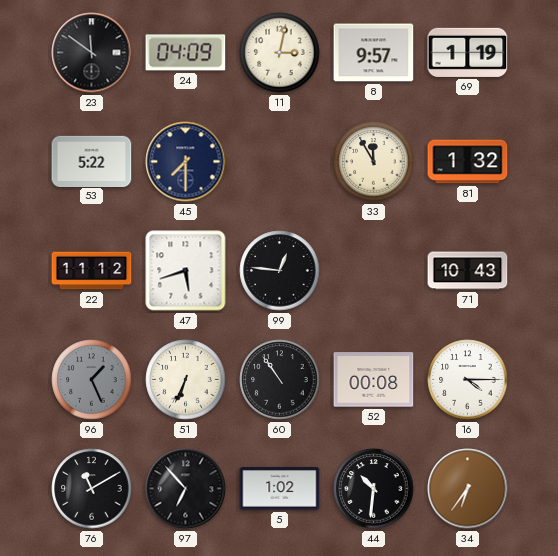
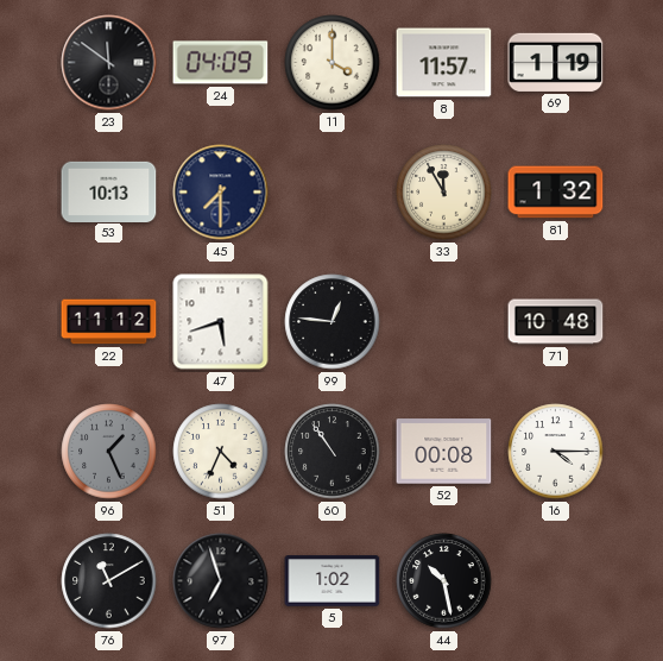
11: 3:02 -> 4:00 (333, 63)
8: 9:57 -> 11:57 (444, 63)
53: 5:22 -> 10:13 (109, 191)
71: 10:43 -> 10:48 (556, 322)
51: 6:34 -> 4:34 (221, 452)
97: 6:53 -> 6:57 (221, 581)
44: 10:31 -> 10:28 (444, 581)
34: 6:36 -> none (468, 489)
